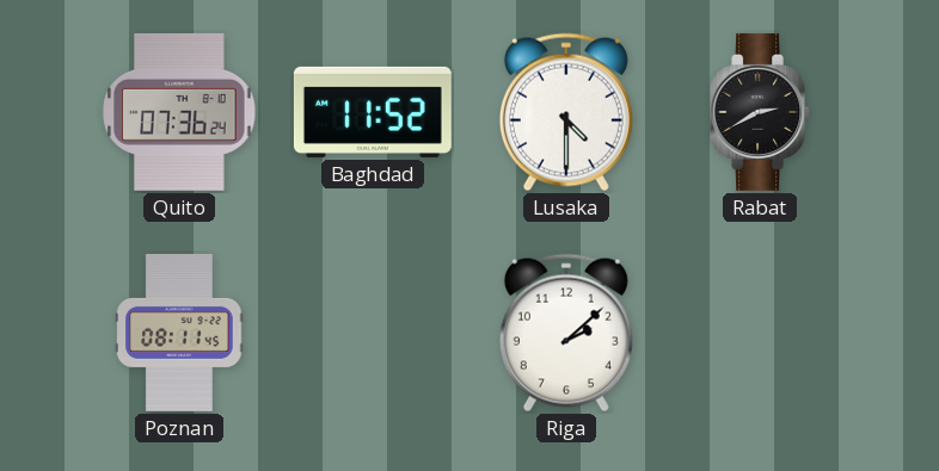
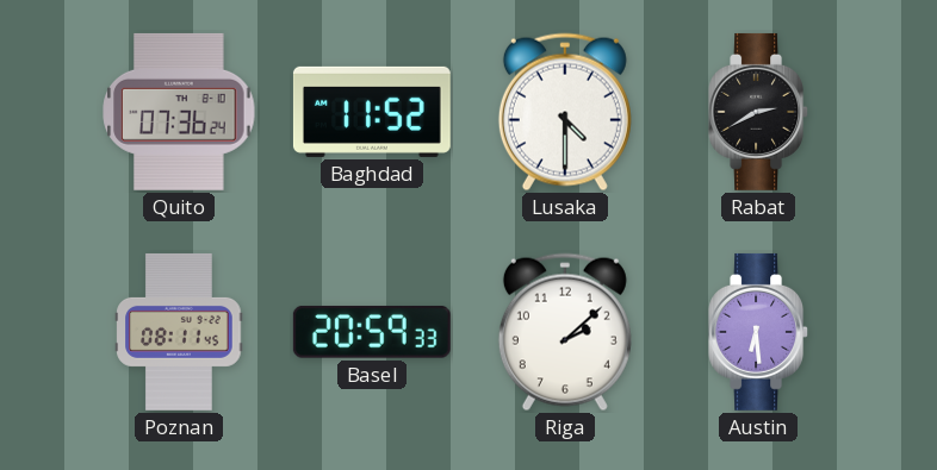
Basel: none -> 20:59 (372, 332)
Austin: none -> 6:29 (759, 332)
